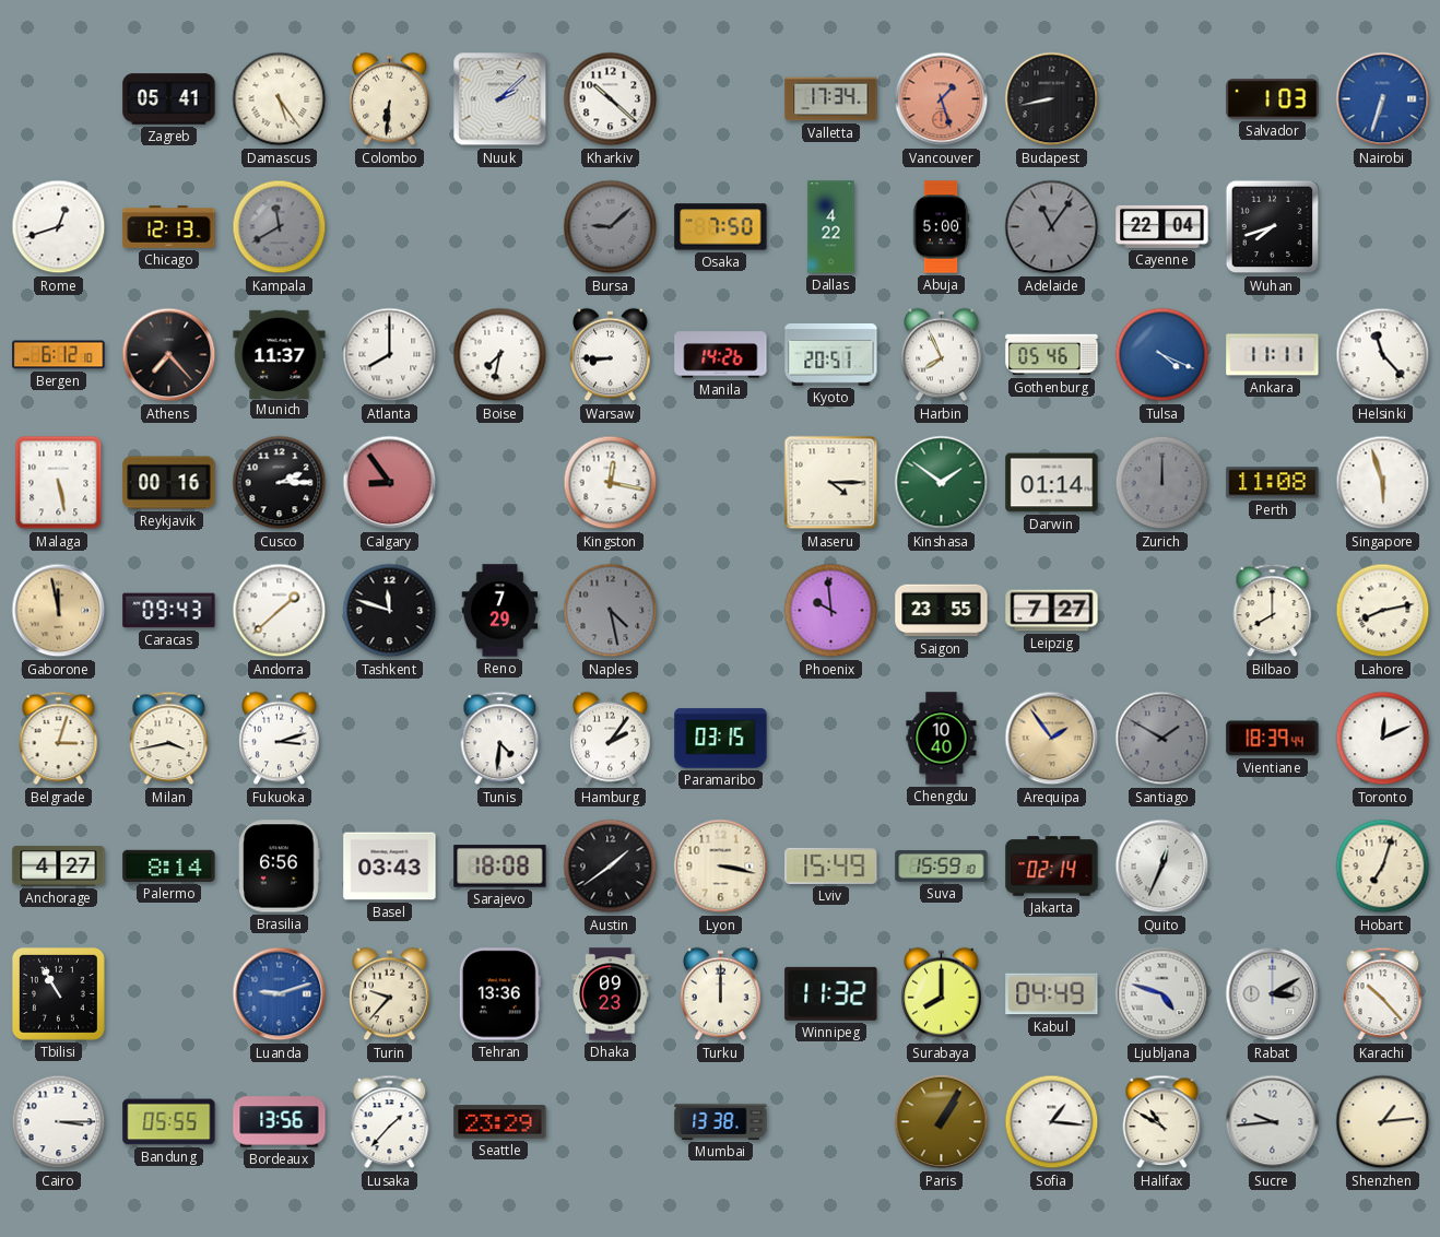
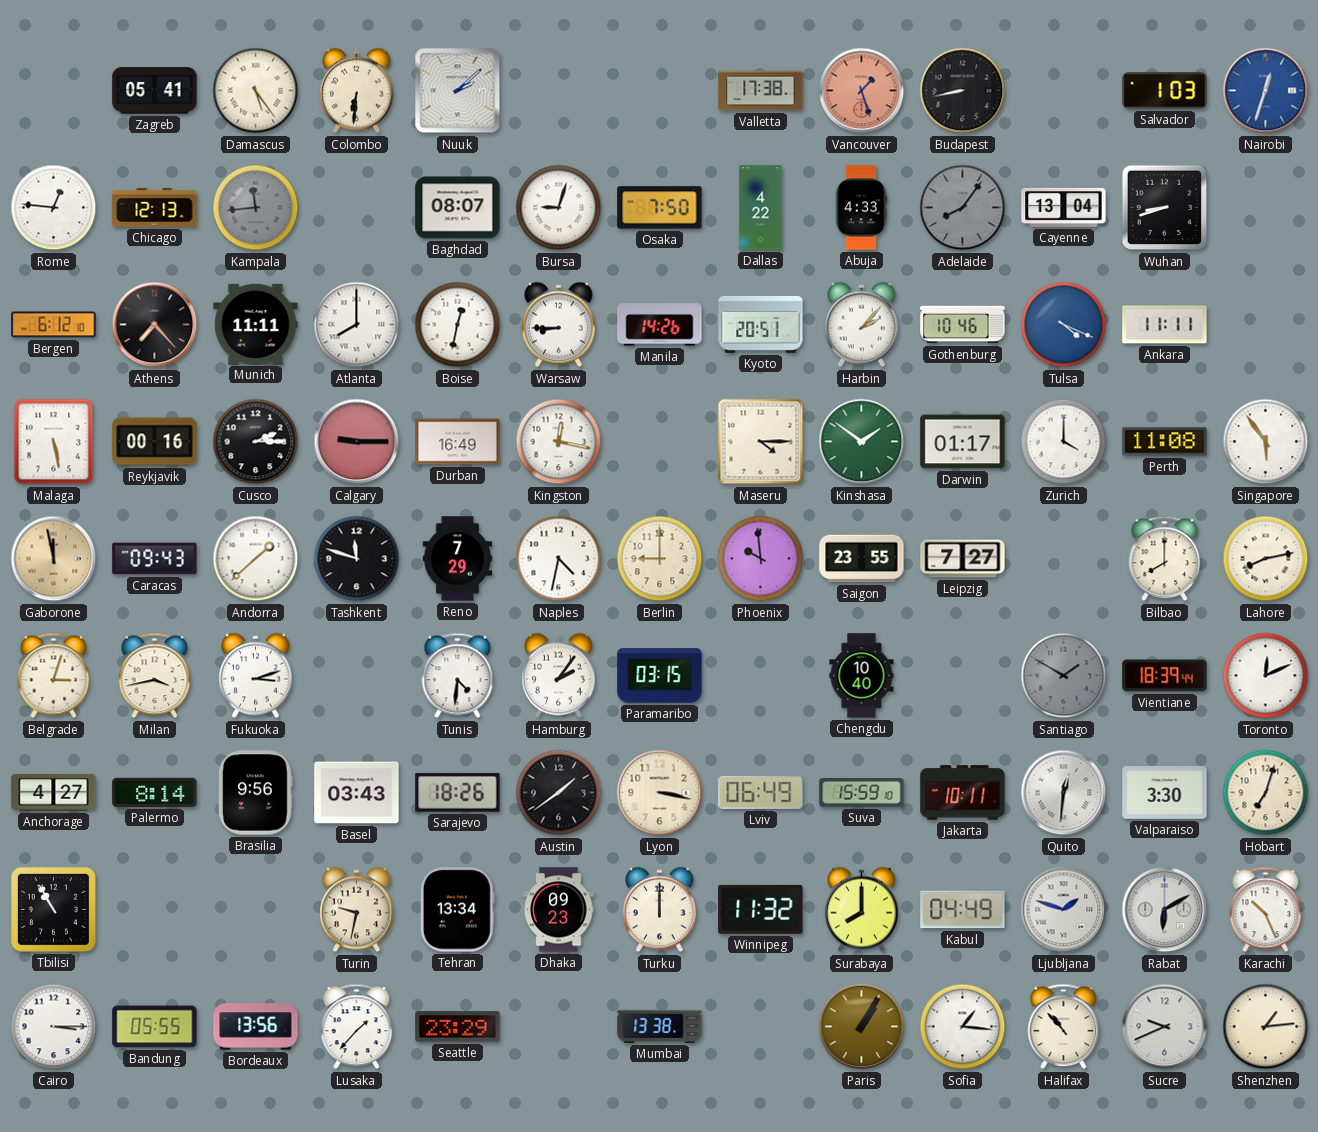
Kharkiv: 10:22 -> none (611, 99)
Valletta: 17:34 -> 17:38 (761, 91)
Nairobi: 6:33 -> 12:33 (1266, 91)
Rome: 12:42 -> 12:46 (54, 208)
Kampala: 11:40 -> 11:44 (256, 208)
Baghdad: none -> 08:07 (458, 208)
Bursa: 9:08 -> 9:03 (559, 208)
Bursa dial: grey -> white (559, 208)
Abuja: 5:00 -> 4:33 (861, 208)
Adelaide: 11:06 -> 8:06 (963, 208)
Cayenne: 22:04 -> 13:04 (1064, 207)
Wuhan: 7:42 -> 8:42 (1165, 208)
Munich: 11:37 -> 11:11 (256, 324)
Boise: 7:32 -> 12:32 (458, 325)
Harbin: 7:56 -> 2:07 (862, 325)
Gothenburg: 05:46 -> 10:46 (963, 325)
Helsinki: 11:23 -> none (1383, 355)
Calgary: 8:54 -> 9:15 (357, 442)
Durban: none -> 16:49 (458, 442)
Darwin: 01:14 -> 01:17 (963, 442)
Zurich: 12:00 -> 4:00 (1064, 442)
Zurich dial: grey -> white (1064, 442)
Singapore: 5:57 -> 5:54 (1266, 442)
Naples: 4:28 -> 4:32 (559, 559)
Naples dial: grey -> white (559, 559)
Berlin: none -> 9:00 (660, 559)
Arequipa: 1:54 -> none (1052, 739)
Brasilia: 6:56 -> 9:56 (256, 793)
Sarajevo: 18:08 -> 18:26 (458, 793)
Lviv: 15:49 -> 06:49 (761, 792)
Jakarta: 02:14 -> 10:11 (963, 793)
Quito: 12:34 -> 12:31 (1064, 793)
Valparaiso: none -> 3:30 (1165, 793)
Luanda: 9:12 -> none (280, 994)
Turin: 9:37 -> 9:32 (357, 910)
Tehran: 13:36 -> 13:34 (457, 910)
Ljubljana: 4:48 -> 1:48 (1064, 910)
Rabat: 3:10 -> 6:10 (1165, 910)
Karachi: 10:23 -> 10:26 (1266, 910)
Halifax: 10:50 -> 10:53 (1064, 1027)
Sucre: 9:44 -> 9:41 (1165, 1027)
